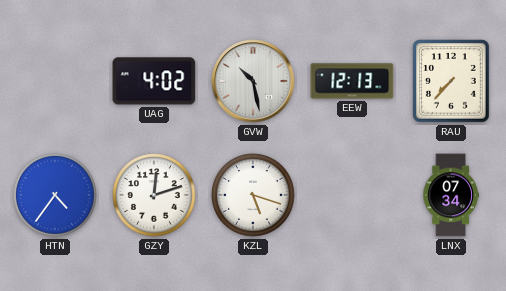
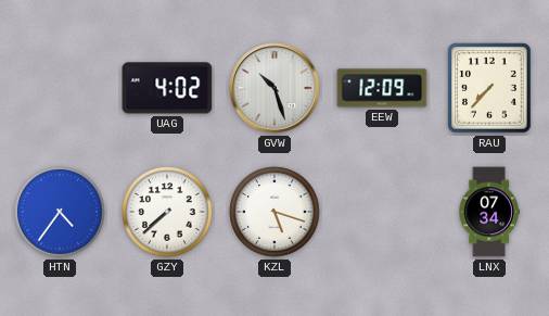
GVW: 10:28 -> 10:27 (274, 88)
EEW: 12:13 -> 12:09 (382, 88)
GZY: 12:12 -> 7:38 (167, 212)
